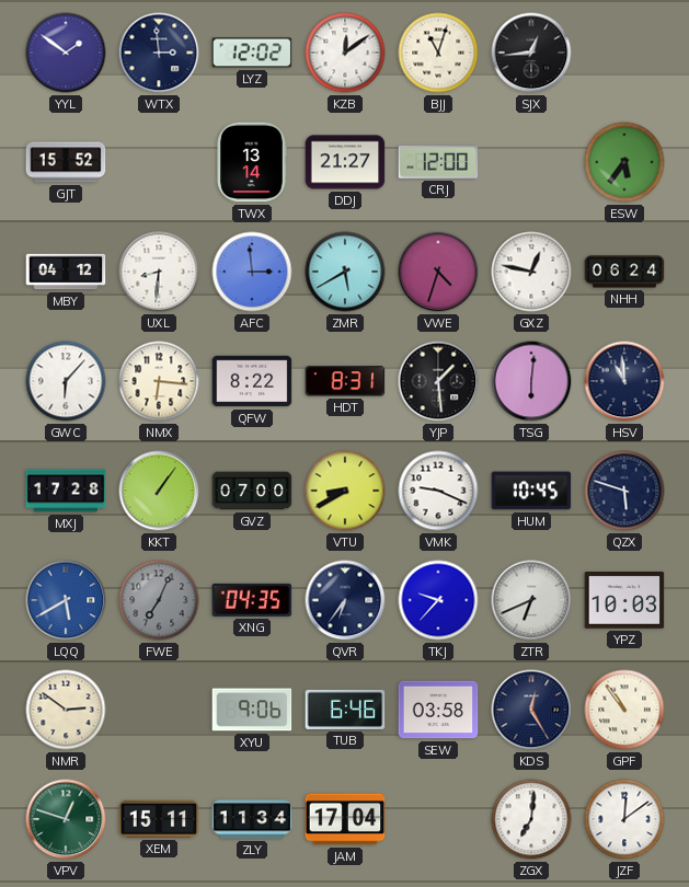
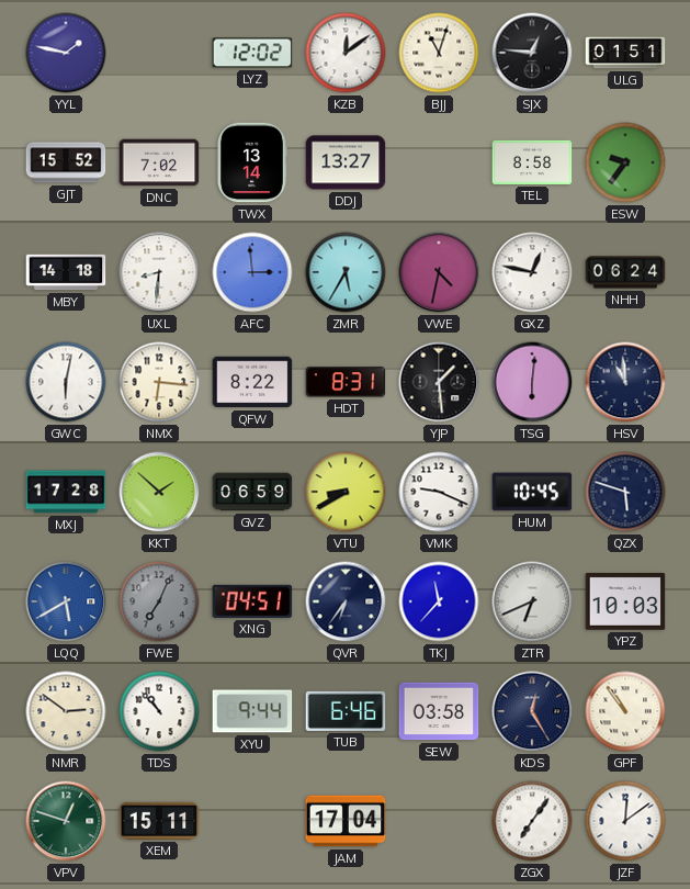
YYL: 1:51 -> 1:47 (66, 53)
WTX: 2:59 -> none (159, 53)
SJX: 12:44 -> 12:46 (532, 53)
ULG: none -> 01:51 (625, 53)
DNC: none -> 7:02 (159, 162)
DDJ: 21:27 -> 13:27 (346, 162)
CRJ: 12:00 -> none (438, 162)
TEL: none -> 8:58 (532, 162)
ESW: 5:36 -> 9:36 (625, 162)
MBY: 04:12 -> 14:18 (66, 272)
ZMR: 5:40 -> 5:35 (346, 272)
VWE: 4:33 -> 4:32 (439, 272)
GWC: 6:07 -> 6:02 (66, 382)
KKT: 1:06 -> 1:52 (159, 492)
GVZ: 07:00 -> 06:59 (252, 492)
XNG: 04:35 -> 04:51 (252, 601)
TKJ: 9:37 -> 11:37 (439, 601)
TDS: none -> 10:53 (159, 711)
XYU: 9:06 -> 9:44 (252, 711)
ZLY: 11:34 -> none (252, 819)
ZGX: 7:01 -> 7:06 (532, 821)
